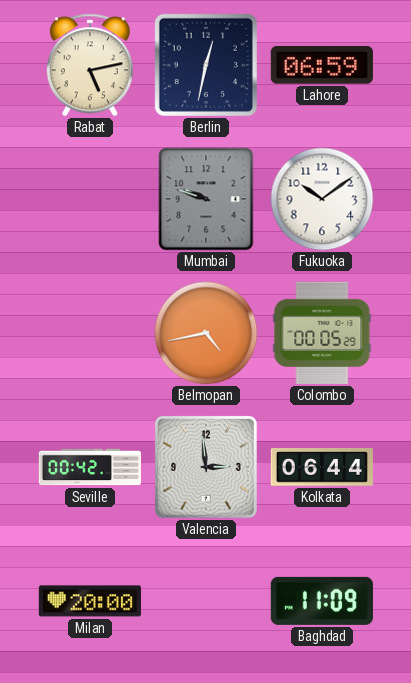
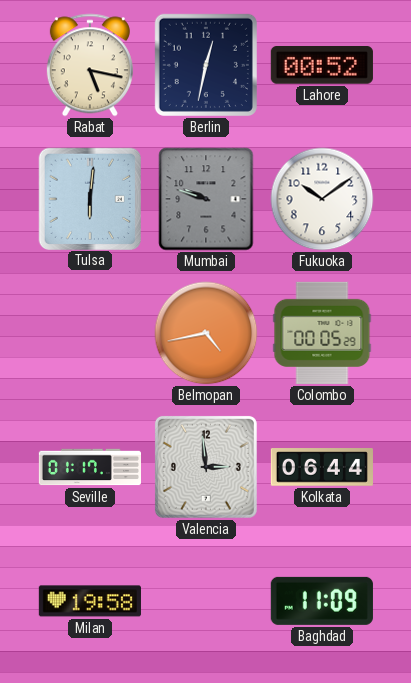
Rabat: 5:13 -> 5:17 (90, 65)
Lahore: 06:59 -> 00:52 (322, 66)
Tulsa: none -> 6:01 (89, 198)
Seville: 00:42 -> 01:17 (89, 467)
Milan: 20:00 -> 19:58 (90, 601)
